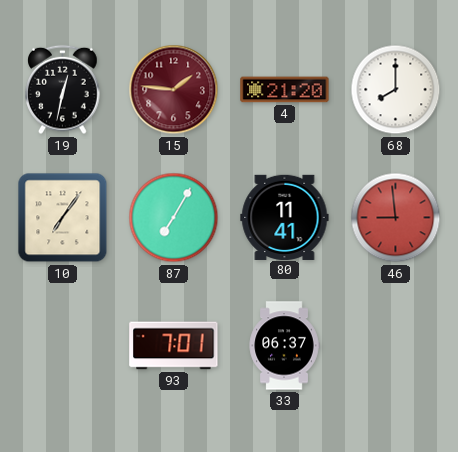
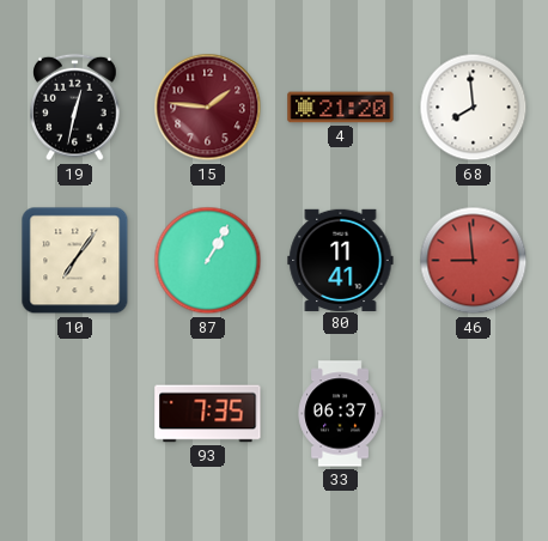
68: 8:00 -> 7:59 (474, 108)
87: 7:05 -> 1:05 (208, 261)
93: 7:01 -> 7:35 (208, 414)
